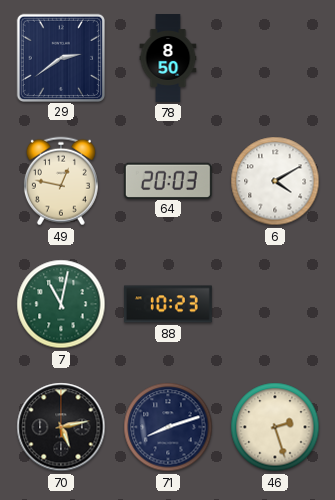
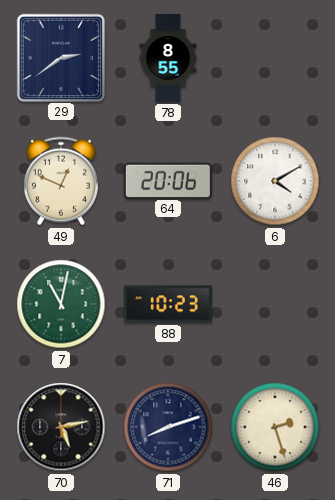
78: 8:50 -> 8:55 (168, 59)
49: 12:47 -> 12:49 (61, 181)
64: 20:03 -> 20:06 (168, 180)
